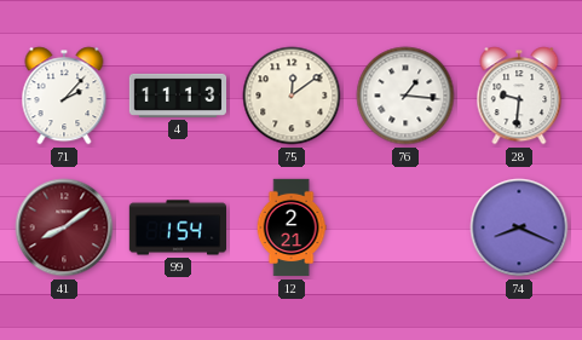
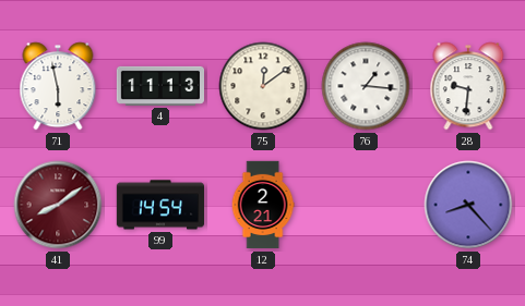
71: 2:07 -> 5:58 (58, 86)
99: 1:54 -> 14:54 (159, 205)
74: 8:19 -> 8:23 (468, 205)
